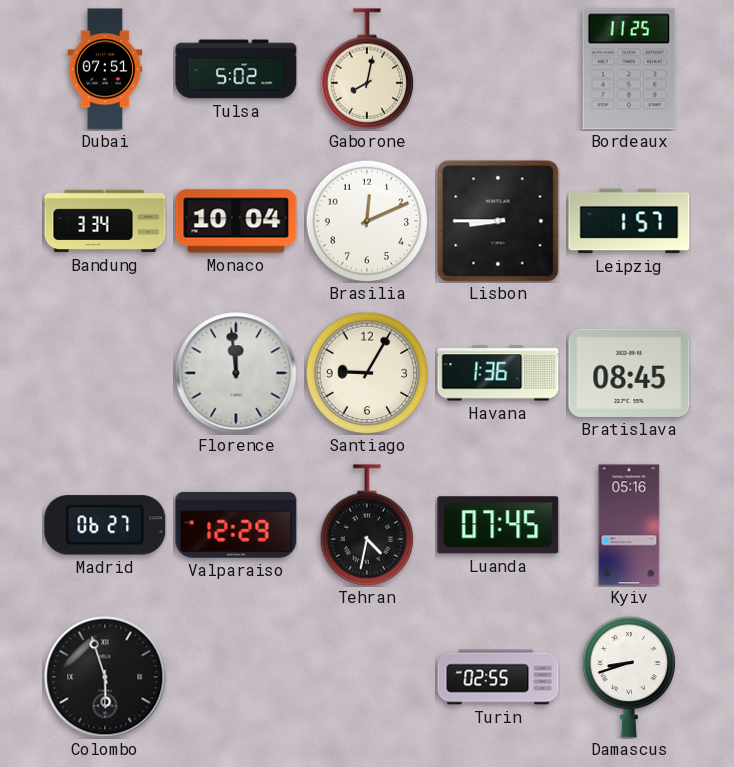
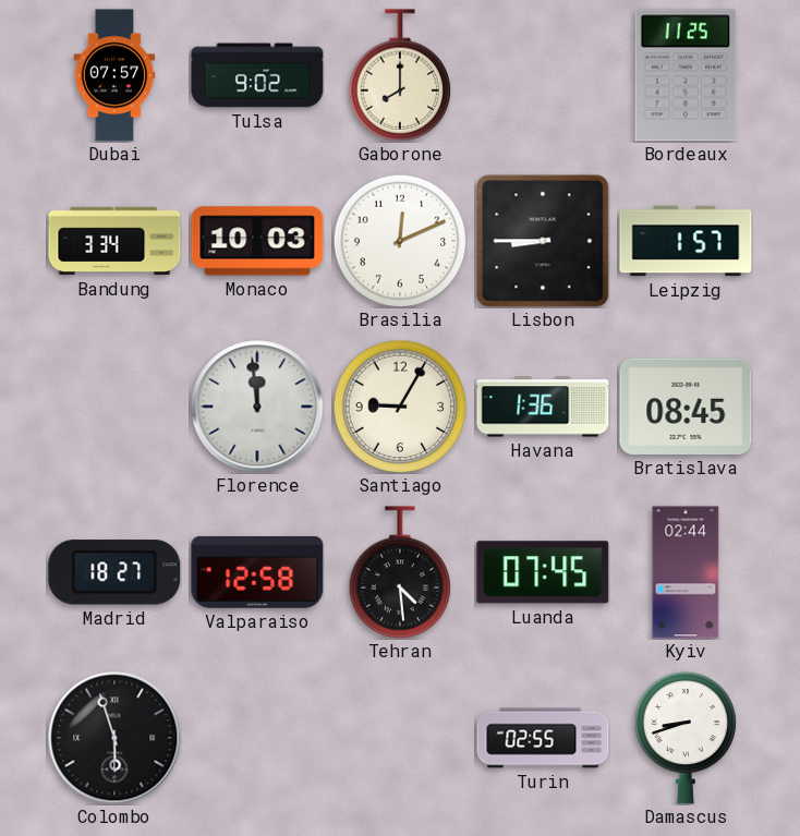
Dubai: 07:51 -> 07:57 (114, 75)
Tulsa: 5:02 -> 9:02 (257, 75)
Gaborone: 8:02 -> 8:00 (400, 75)
Monaco: 10:04 -> 10:03 (257, 241)
Madrid: 06:27 -> 18:27 (114, 572)
Valparaiso: 12:29 -> 12:58 (257, 572)
Tehran: 4:32 -> 4:29 (400, 572)
Kyiv: 05:16 -> 02:44 (686, 572)
